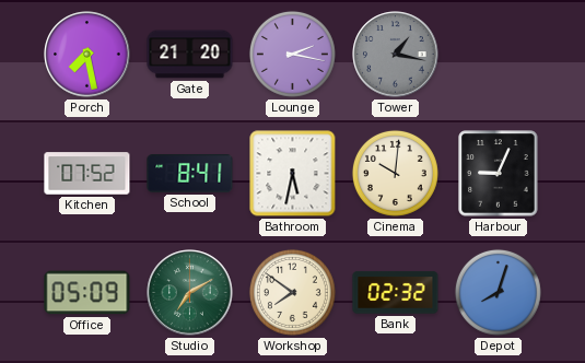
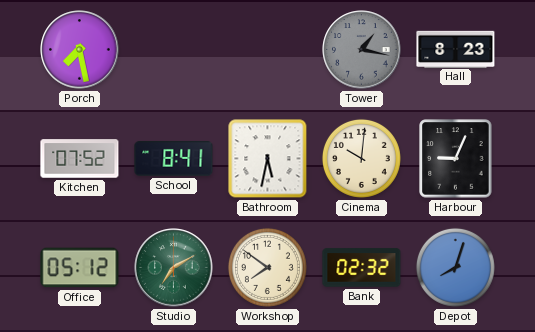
Gate: 21:20 -> none (190, 55)
Lounge: 2:17 -> none (292, 54)
Hall: none -> 8:23 (456, 49)
Office: 05:09 -> 05:12 (80, 268)
